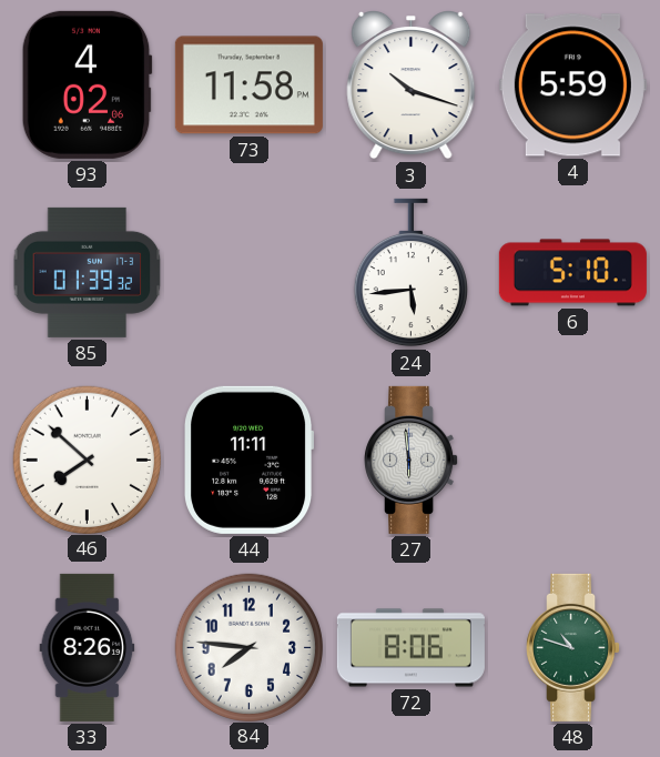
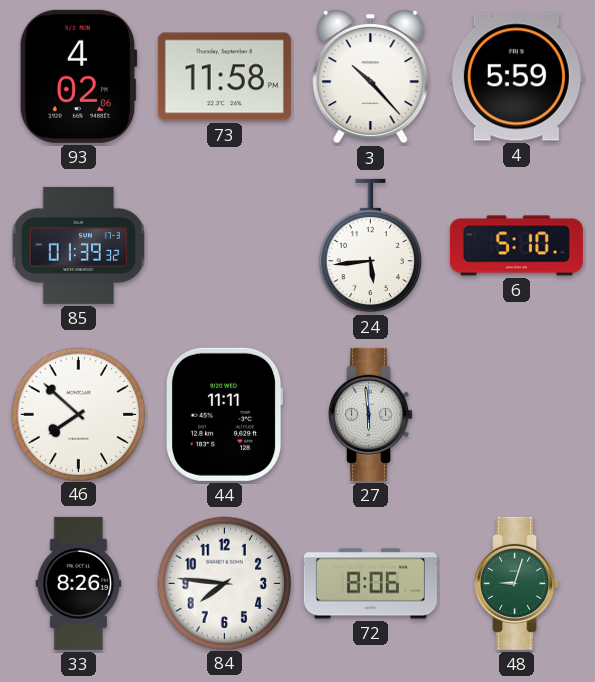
3: 10:18 -> 10:23 (371, 77)
48: 10:48 -> 9:03 (517, 583)
